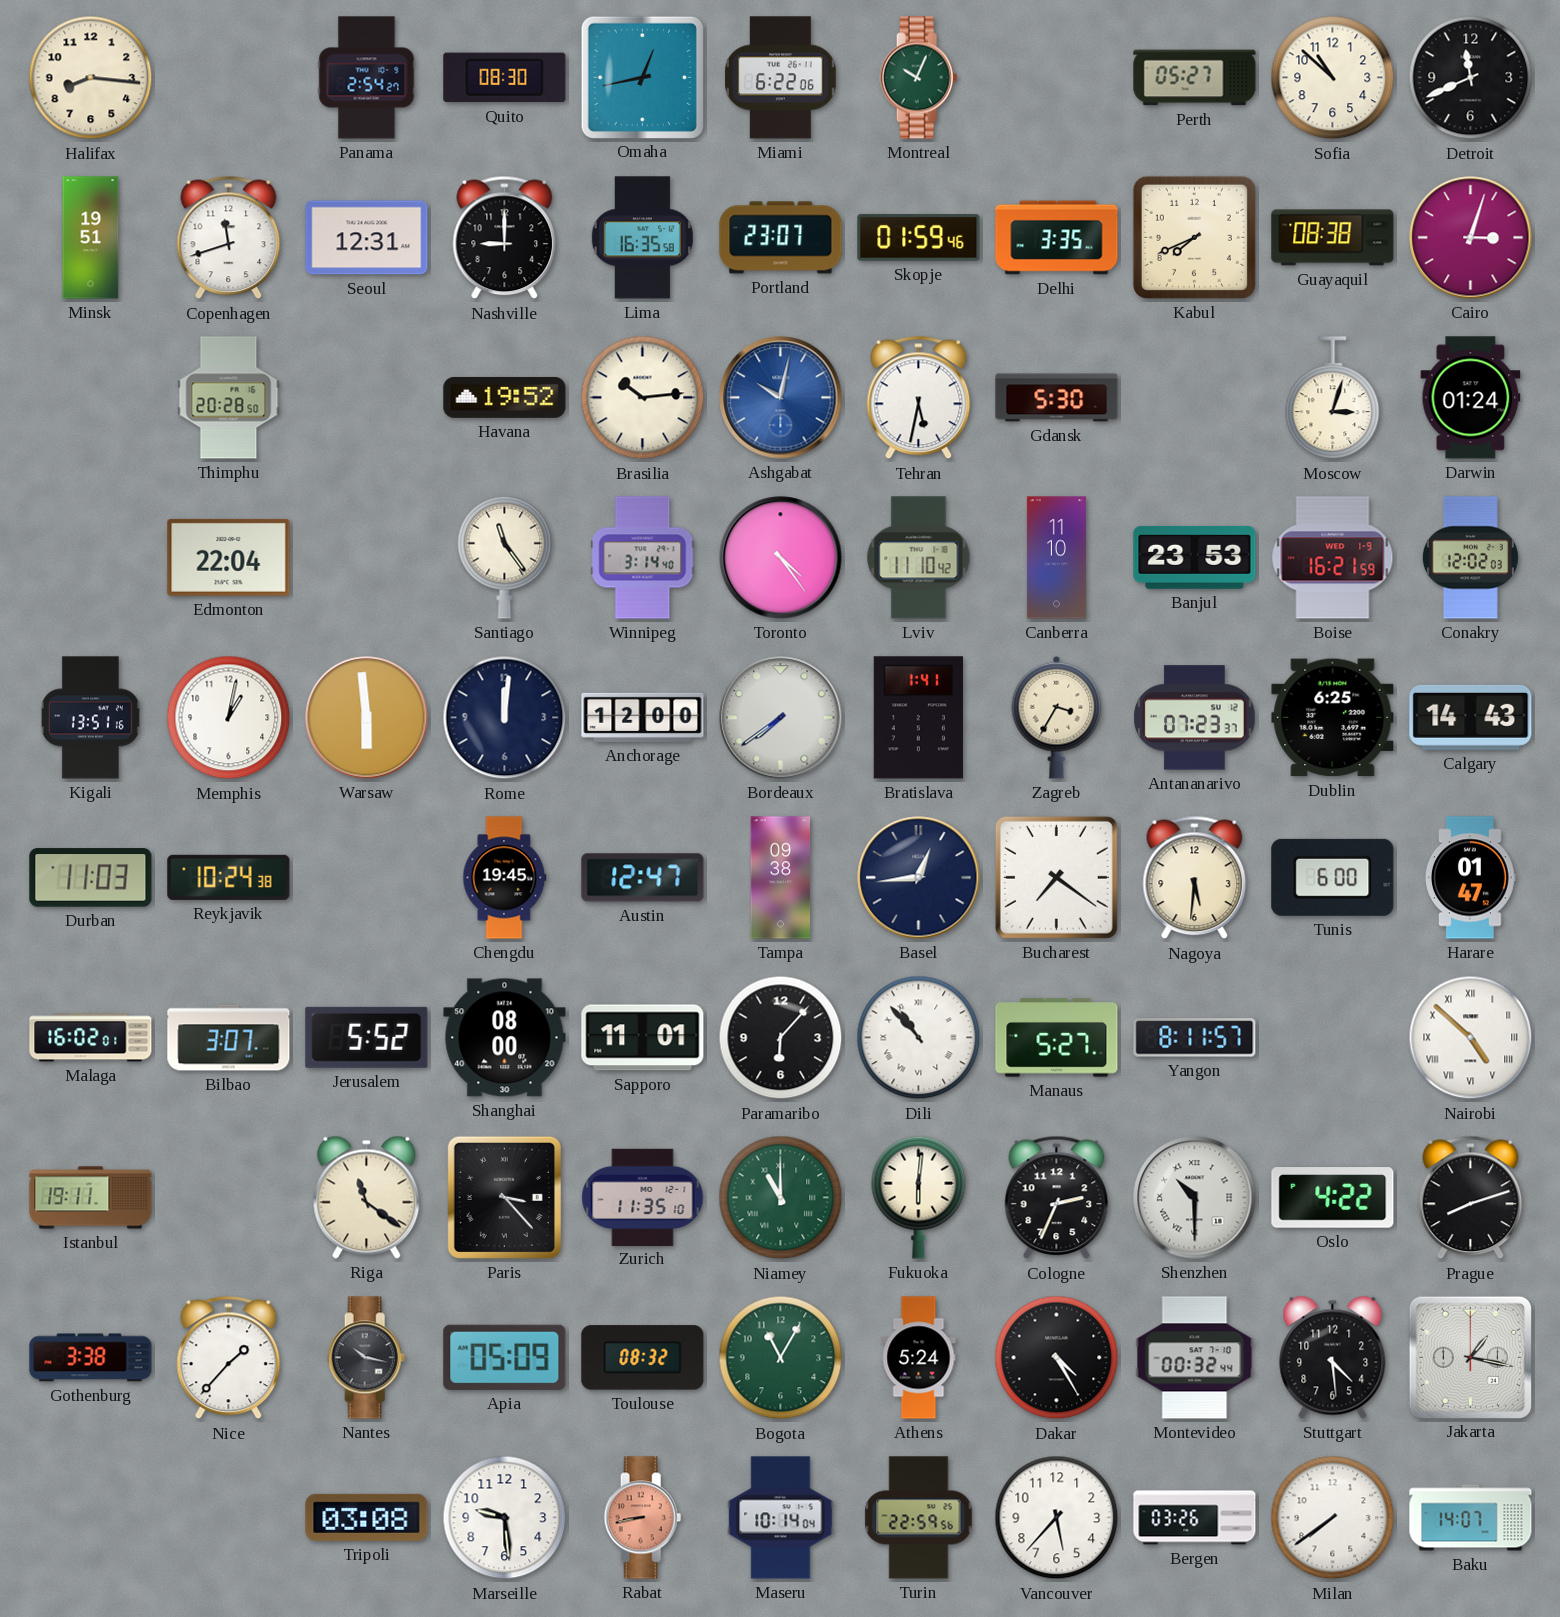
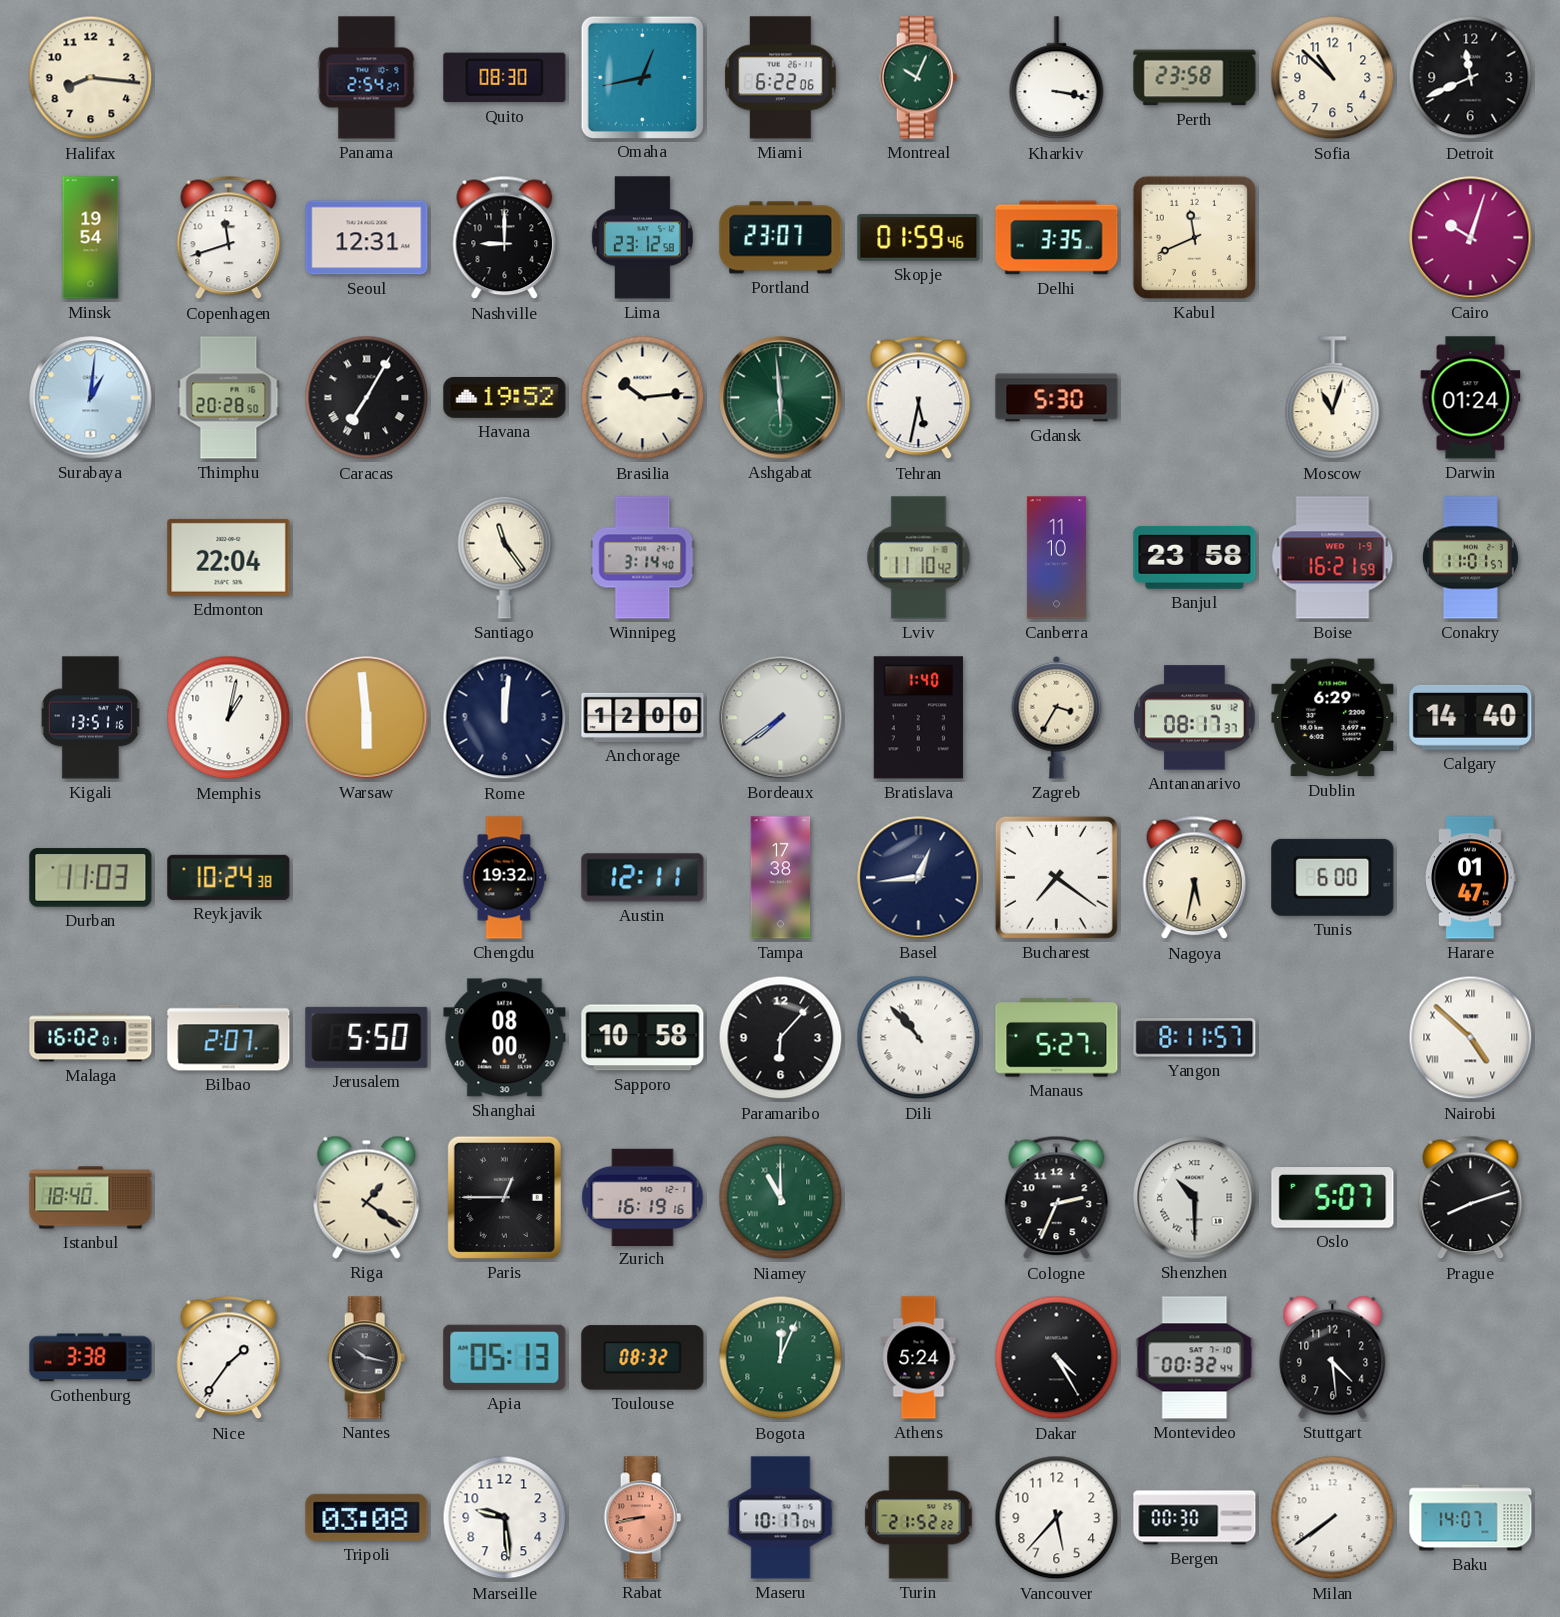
Kharkiv: none -> 3:17 (1057, 78)
Perth: 05:27 -> 23:58 (1195, 78)
Minsk: 19:51 -> 19:54 (91, 238)
Lima: 16:35 -> 23:12 (642, 238)
Kabul: 7:41 -> 11:41 (1194, 237)
Guayaquil: 08:38 -> none (1333, 238)
Cairo: 3:03 -> 10:03 (1471, 238)
Surabaya: none -> 1:01 (91, 398)
Caracas: none -> 7:05 (367, 398)
Ashgabat: 10:02 -> 5:59 (781, 398)
Ashgabat dial: blue -> green (781, 398)
Moscow: 3:03 -> 11:03 (1333, 398)
Toronto: 4:24 -> none (781, 558)
Banjul: 23:53 -> 23:58 (1195, 557)
Conakry: 12:02 -> 11:01 (1470, 558)
Bratislava: 1:41 -> 1:40 (918, 718)
Antananarivo: 07:23 -> 08:17 (1195, 718)
Dublin: 6:25 -> 6:29 (1333, 718)
Calgary: 14:43 -> 14:40 (1471, 717)
Chengdu: 19:45 -> 19:32 (505, 878)
Austin: 12:47 -> 12:11 (643, 878)
Tampa: 09:38 -> 17:38 (781, 878)
Nagoya: 5:31 -> 5:32 (1195, 878)
Bilbao: 3:07 -> 2:07 (229, 1038)
Jerusalem: 5:52 -> 5:50 (367, 1037)
Sapporo: 11:01 -> 10:58 (643, 1038)
Istanbul: 19:11 -> 18:40 (91, 1198)
Riga: 11:21 -> 1:21 (367, 1197)
Paris: 3:23 -> 12:45 (504, 1197)
Zurich: 11:35 -> 16:19 (643, 1197)
Fukuoka: 6:01 -> none (919, 1197)
Oslo: 4:22 -> 5:07 (1333, 1198)
Nice: 1:37 -> 1:36 (229, 1358)
Apia: 05:09 -> 05:13 (505, 1357)
Bogota: 11:05 -> 12:04 (781, 1358)
Jakarta: 1:17 -> none (1470, 1357)
Maseru: 10:14 -> 10:17 (781, 1518)
Turin: 22:59 -> 21:52 (919, 1518)
Bergen: 03:26 -> 00:30 (1195, 1518)
